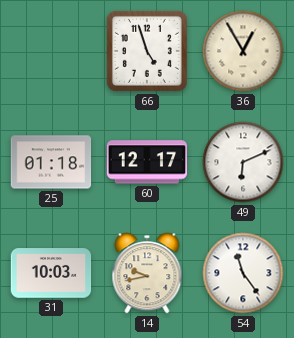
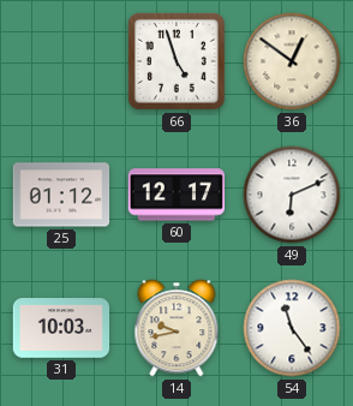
36: 12:55 -> 12:51 (292, 61)
25: 01:18 -> 01:12 (61, 195)
